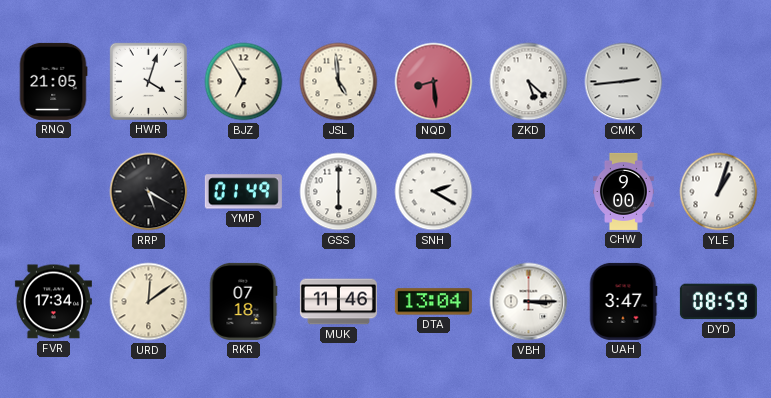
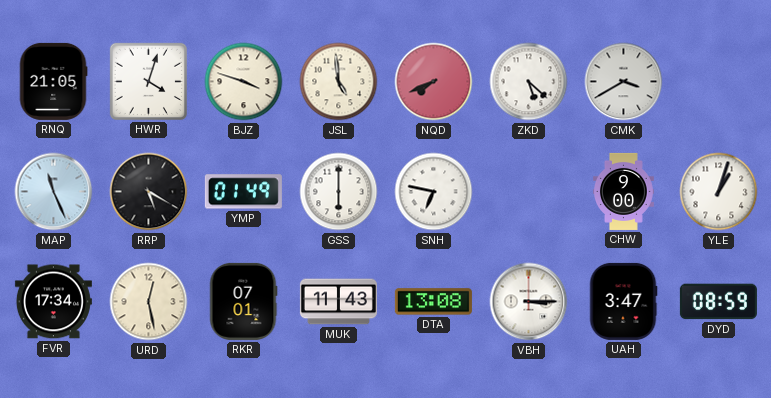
BJZ: 6:55 -> 3:48 (244, 82)
NQD: 8:29 -> 7:41 (434, 82)
CMK: 2:44 -> 3:40 (624, 82)
MAP: none -> 11:26 (54, 192)
SNH: 2:20 -> 6:47 (434, 192)
URD: 12:09 -> 12:28 (149, 302)
RKR: 07:18 -> 07:01 (243, 301)
MUK: 11:46 -> 11:43 (338, 302)
DTA: 13:04 -> 13:08 (433, 302)
